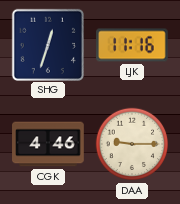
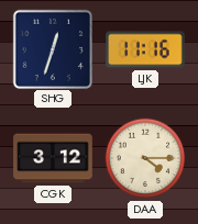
CGK: 4:46 -> 3:12 (53, 158)
DAA: 9:15 -> 4:15 (145, 158)
